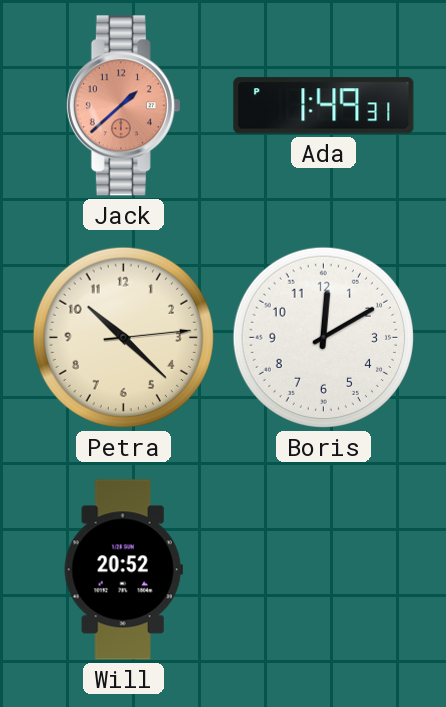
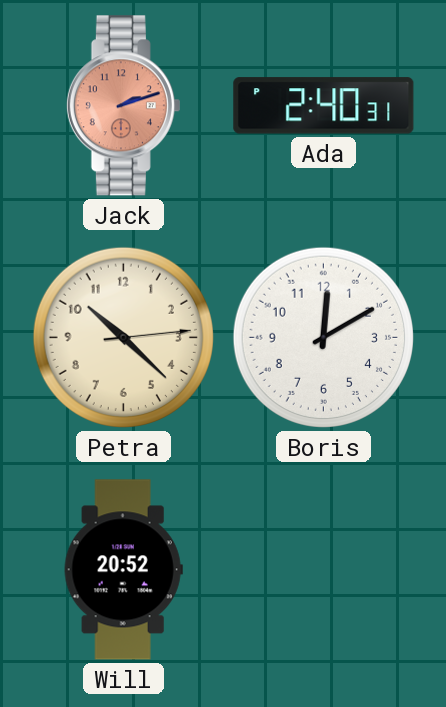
Jack: 1:38 -> 2:12 (123, 106)
Ada: 1:49 -> 2:40 (324, 106)
